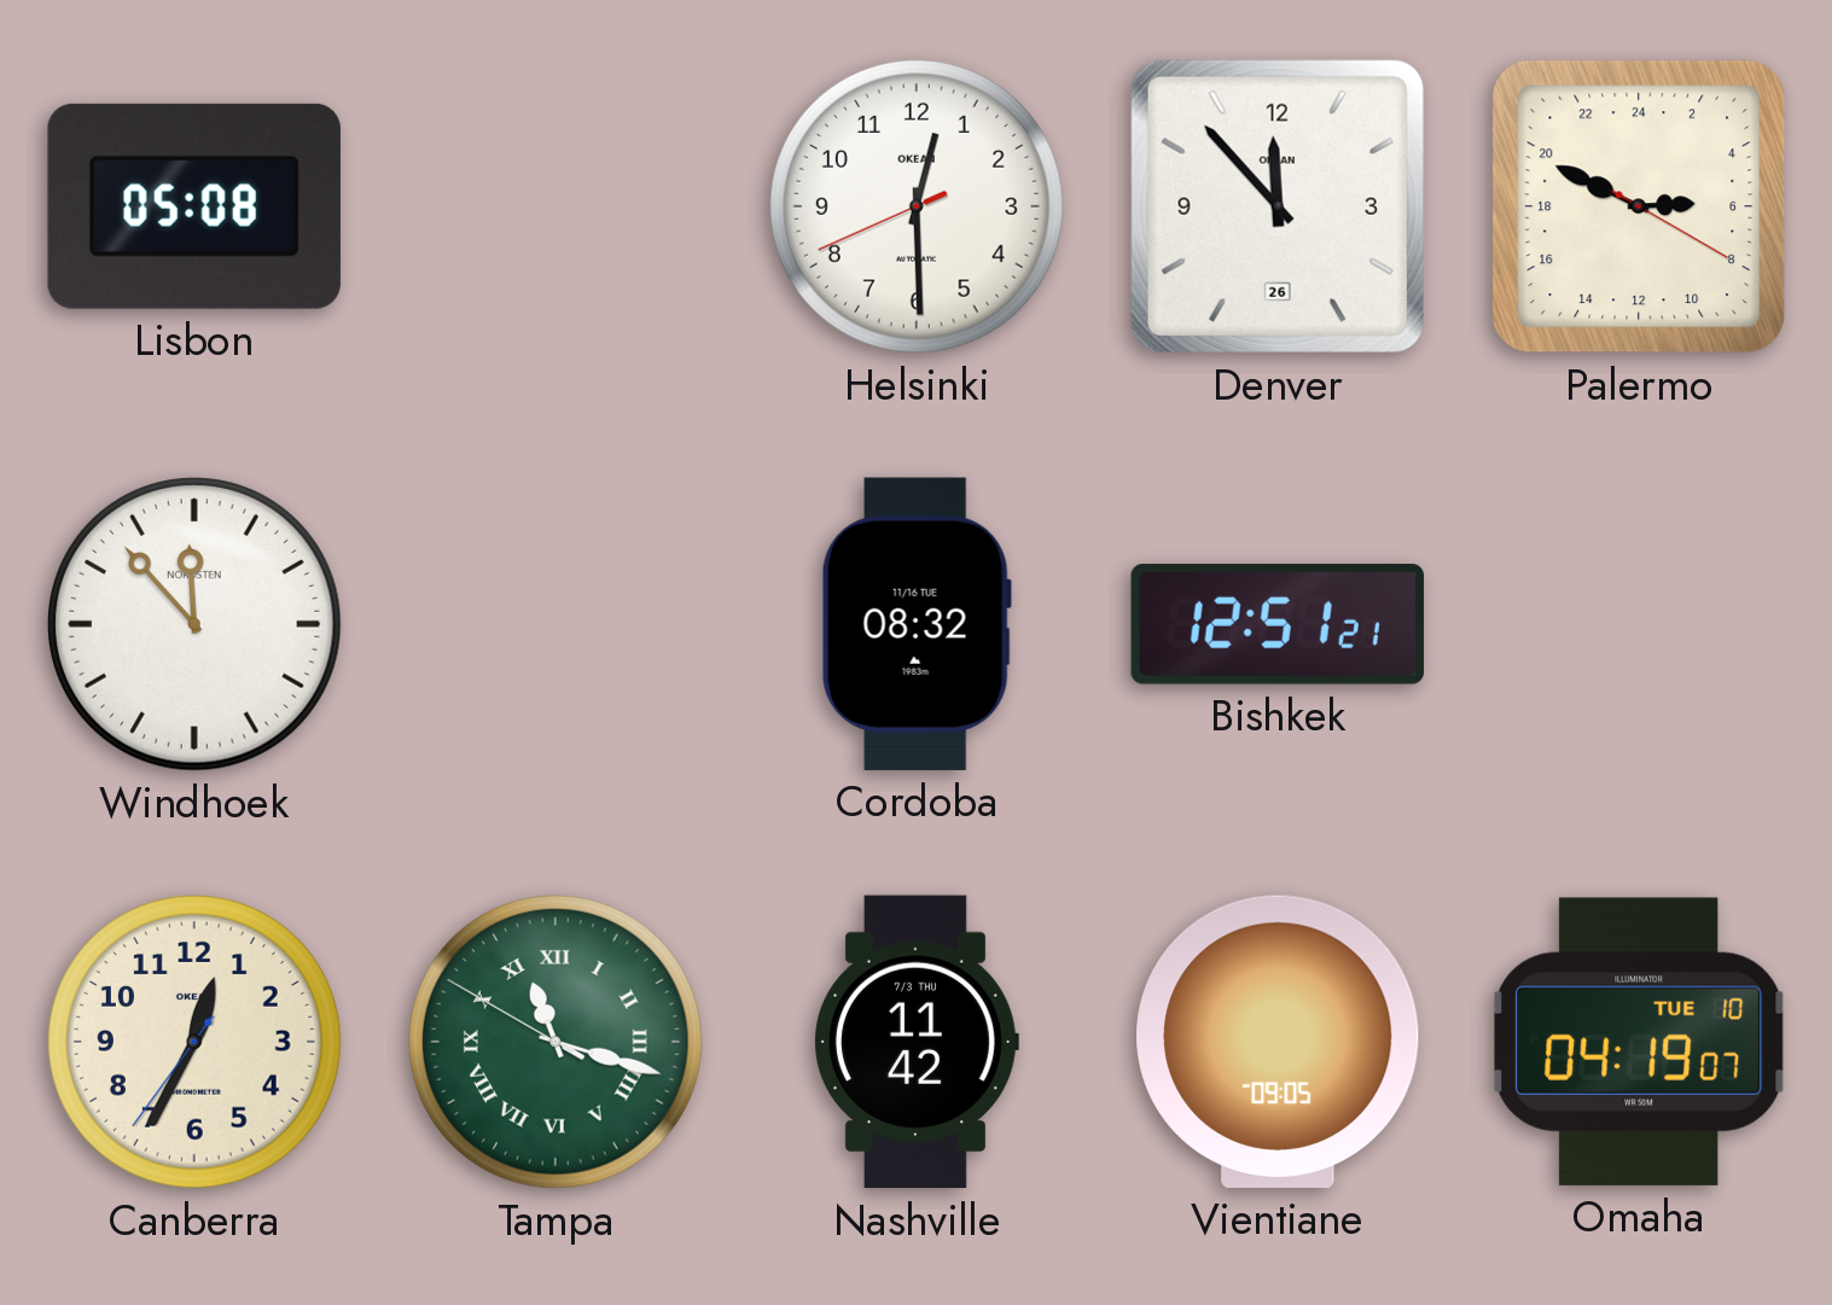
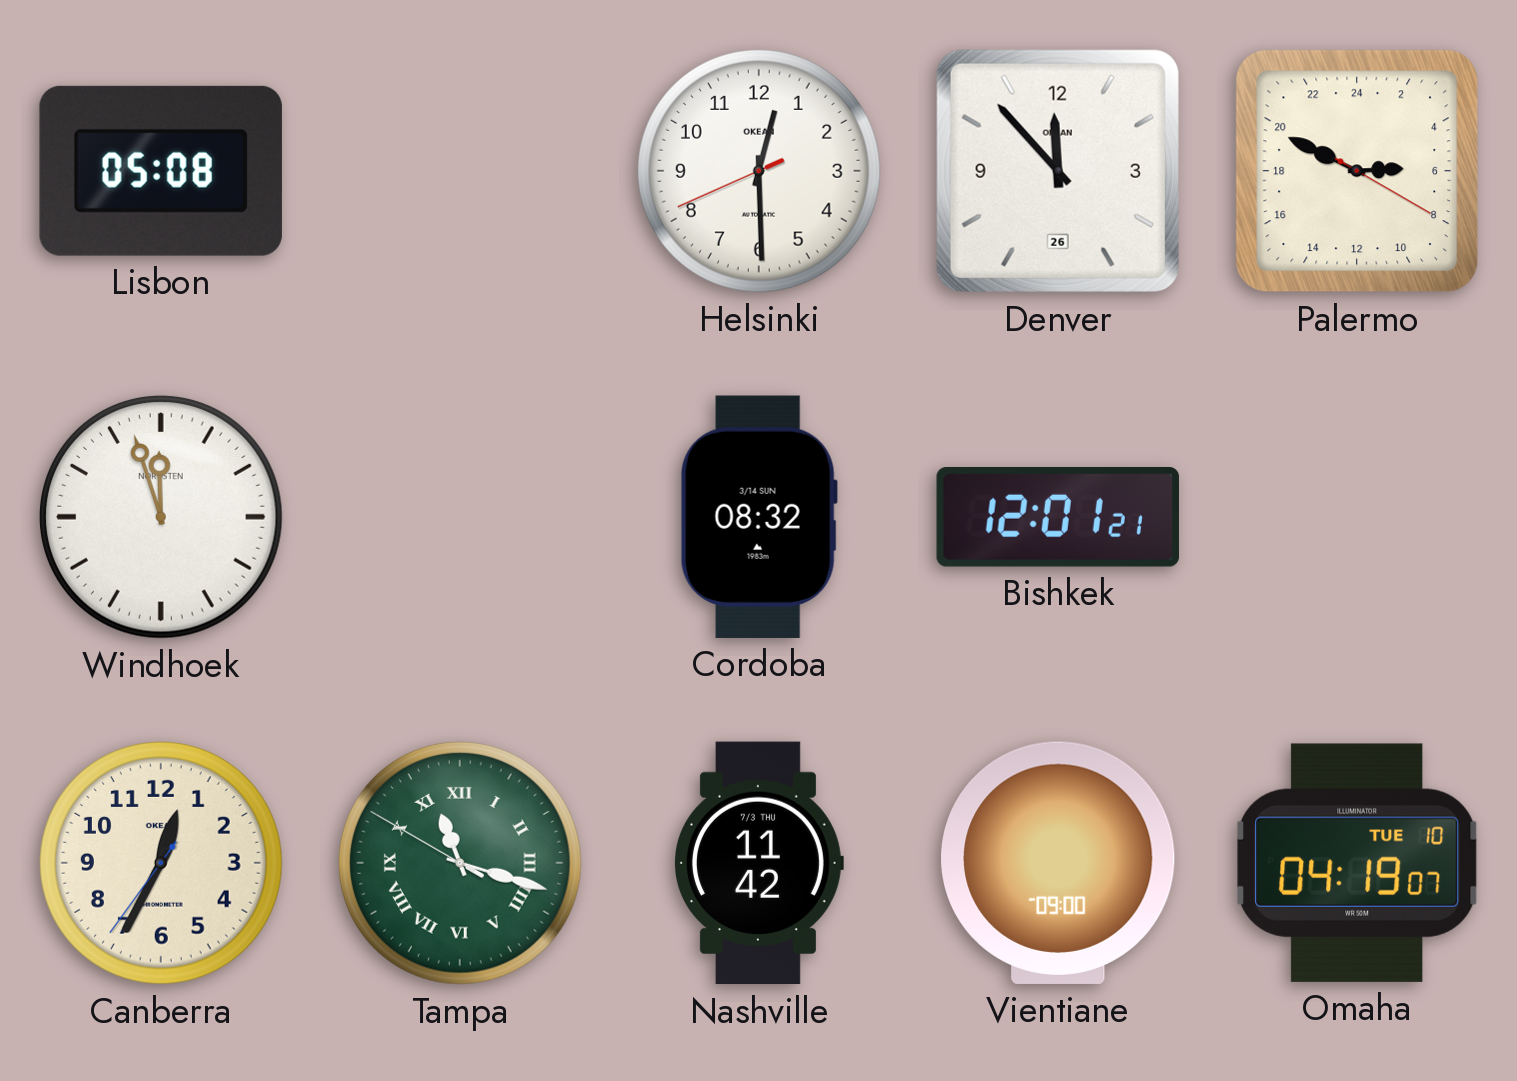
Windhoek: 11:53 -> 11:57 (161, 517)
Cordoba date: 11/16 TUE -> 3/14 SUN (759, 517)
Bishkek: 12:51 -> 12:01 (1058, 518)
Vientiane: 09:05 -> 09:00 (1058, 863)
